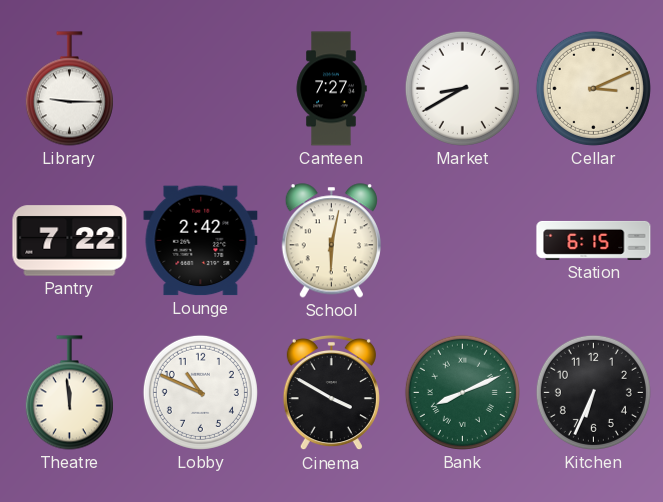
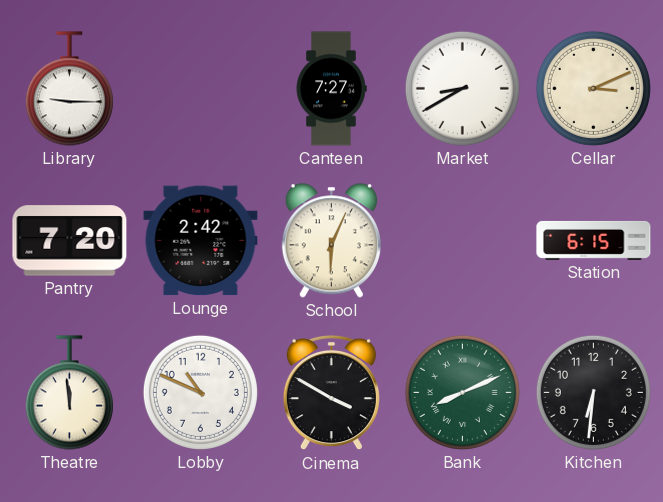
Pantry: 7:22 -> 7:20 (70, 241)
School: 6:02 -> 6:04 (331, 241)
Kitchen: 6:34 -> 6:31 (593, 392)
